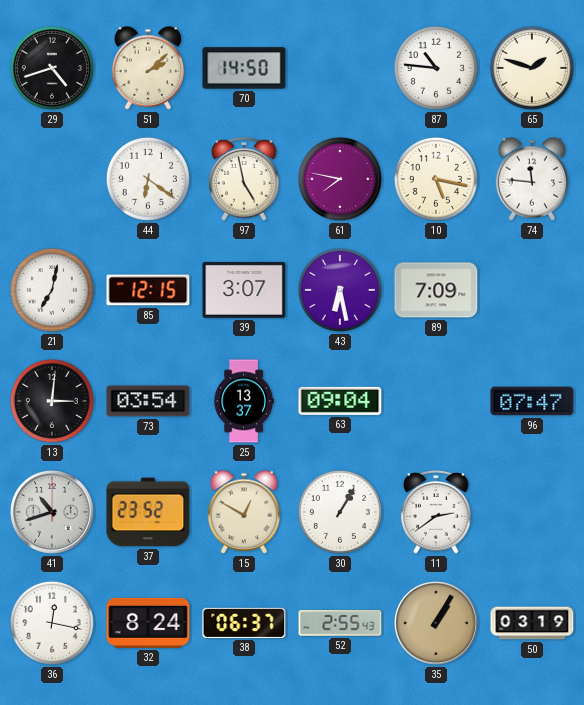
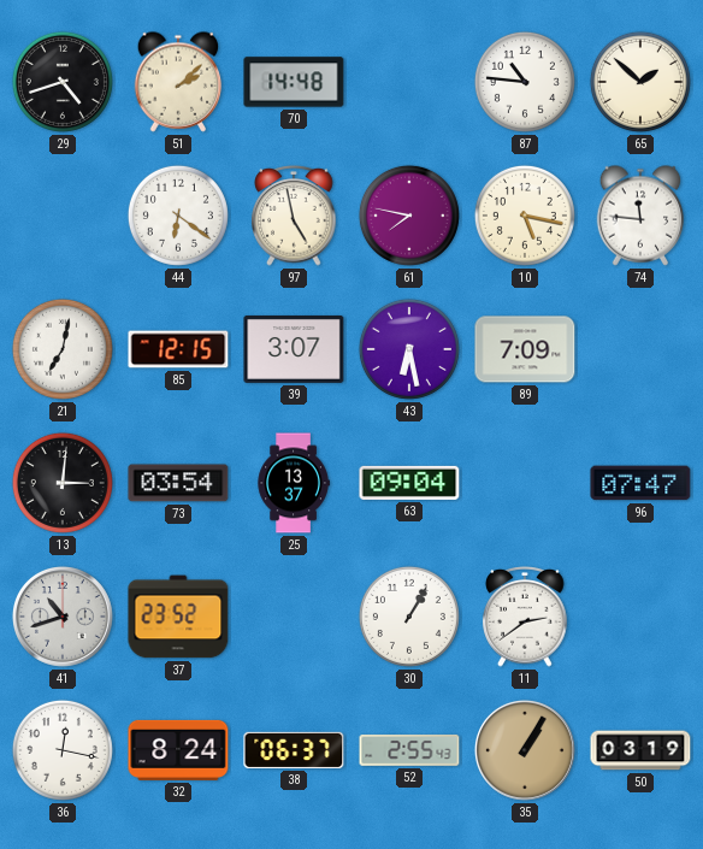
70: 14:50 -> 14:48 (294, 82)
65: 1:48 -> 1:52 (640, 82)
15: 12:50 -> none (244, 512)
